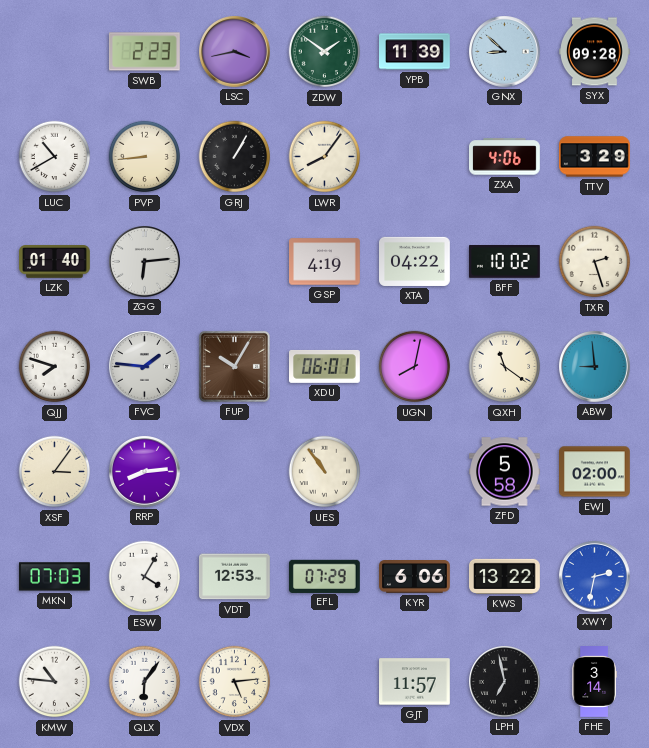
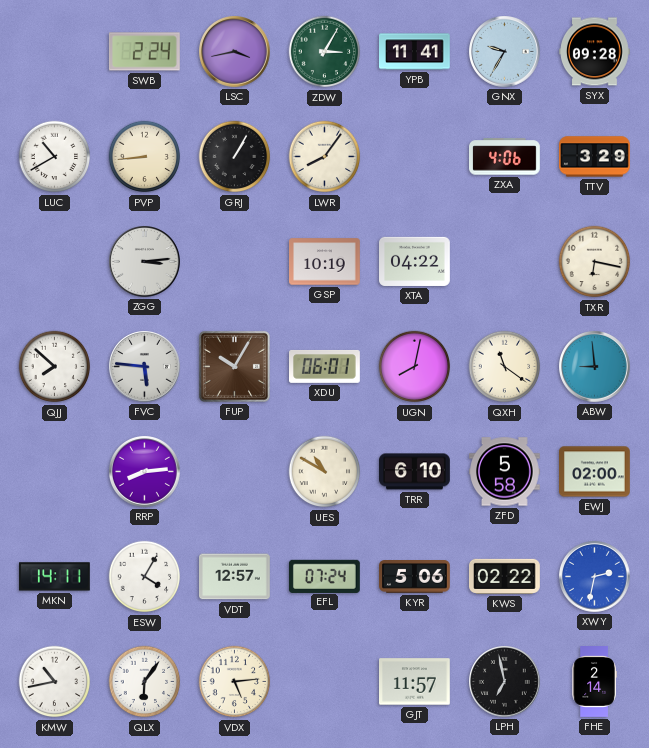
SWB: 2:23 -> 2:24 (144, 52)
ZDW: 1:51 -> 3:05 (325, 52)
YPB: 11:39 -> 11:41 (415, 52)
GNX: 8:52 -> 9:35 (505, 52)
LZK: 01:40 -> none (55, 262)
ZGG: 6:14 -> 3:14 (145, 262)
GSP: 4:19 -> 10:19 (325, 262)
BFF: 10:02 -> none (505, 262)
TXR: 2:27 -> 6:17 (595, 262)
QJJ: 7:48 -> 7:52 (55, 367)
FVC: 1:46 -> 5:46 (145, 367)
XSF: 3:06 -> none (55, 472)
UES: 10:54 -> 10:50 (325, 472)
TRR: none -> 6:10 (415, 472)
MKN: 07:03 -> 14:11 (55, 577)
VDT: 12:53 -> 12:57 (235, 577)
EFL: 07:29 -> 07:24 (324, 576)
KYR: 6:06 -> 5:06 (415, 577)
KWS: 13:22 -> 02:22 (505, 576)
KMW: 10:46 -> 10:43 (55, 682)
FHE: 3:14 -> 2:14 (594, 682)
